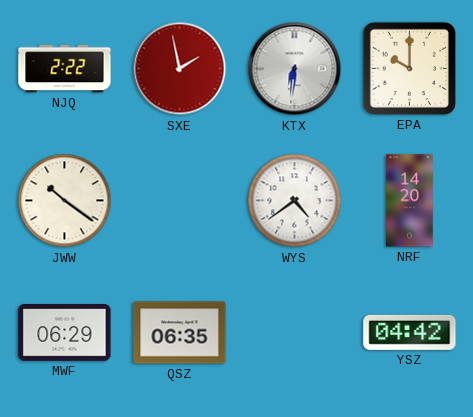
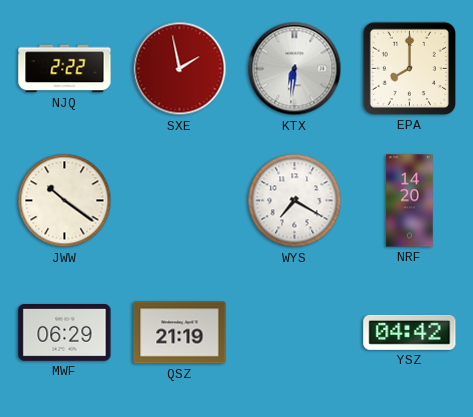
EPA: 10:00 -> 8:00 (409, 68)
WYS: 4:39 -> 7:20 (295, 201)
QSZ: 06:35 -> 21:19 (180, 333)
